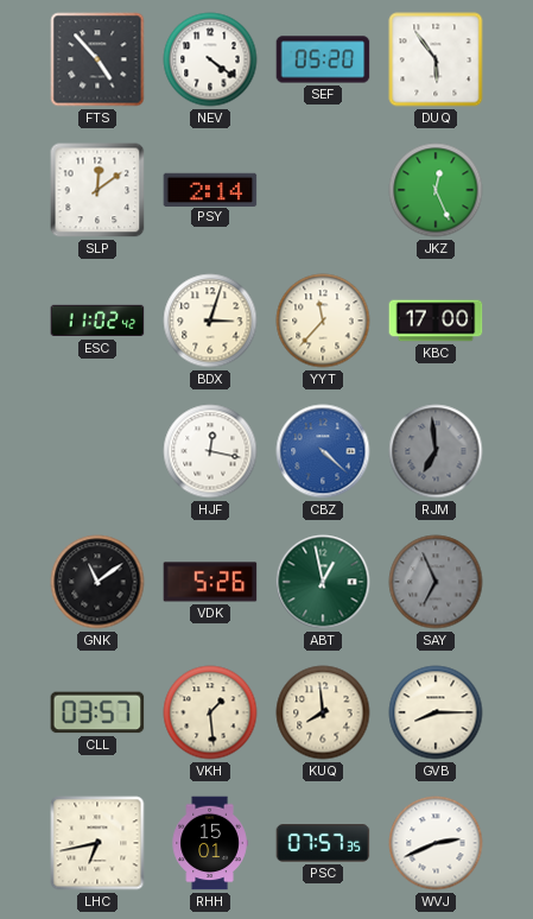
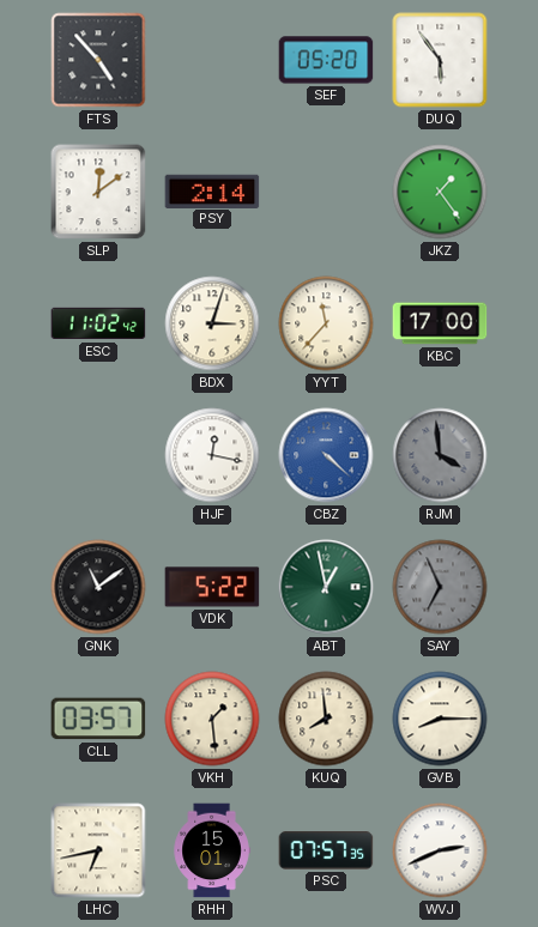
NEV: 4:21 -> none (210, 59)
JKZ: 12:26 -> 1:24 (440, 192)
RJM: 6:59 -> 3:59 (440, 455)
VDK: 5:26 -> 5:22 (212, 587)
